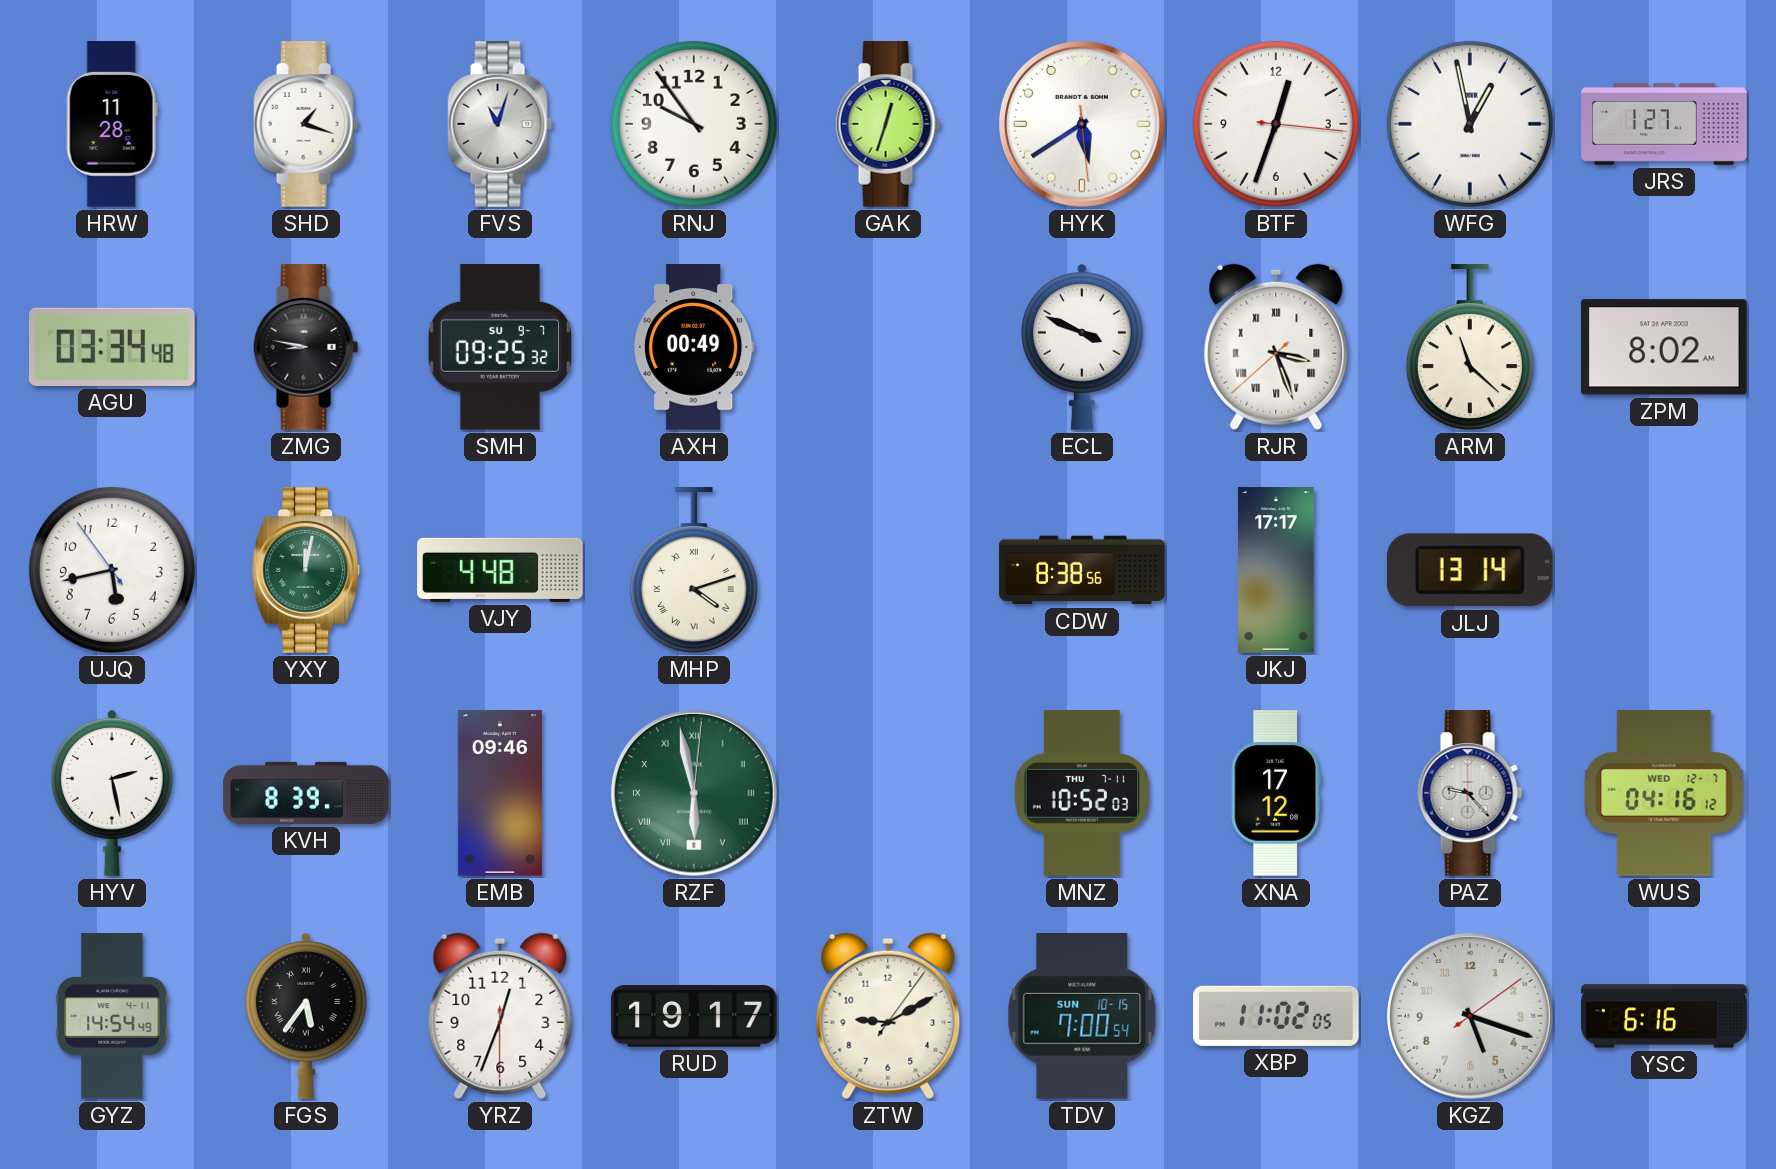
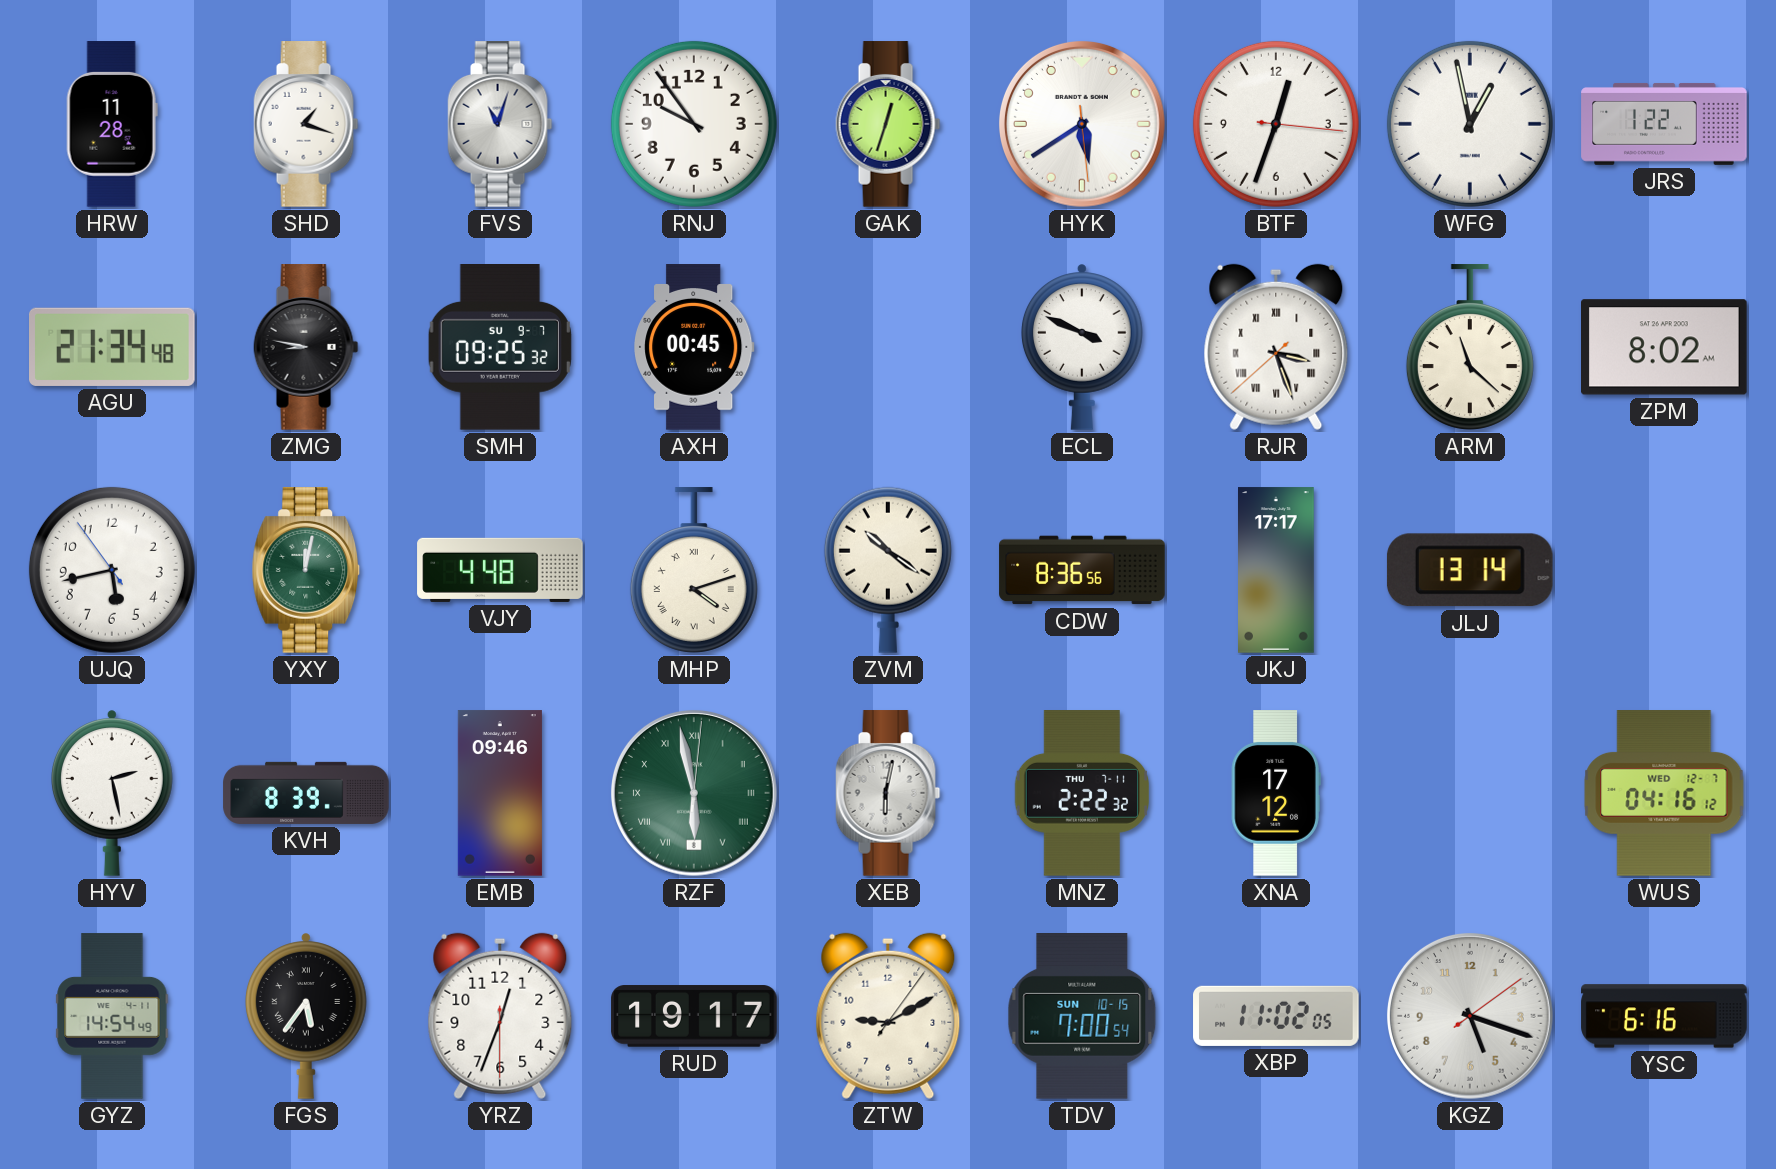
JRS: 1:27 -> 1:22 (1664, 124)
AGU: 03:34 -> 21:34 (113, 347)
AXH: 00:49 -> 00:45 (695, 347)
ZVM: none -> 10:21 (888, 570)
CDW: 8:38 -> 8:36 (1082, 570)
XEB: none -> 6:02 (888, 793)
MNZ: 10:52 -> 2:22 (1081, 793)
PAZ: 9:23 -> none (1470, 793)
